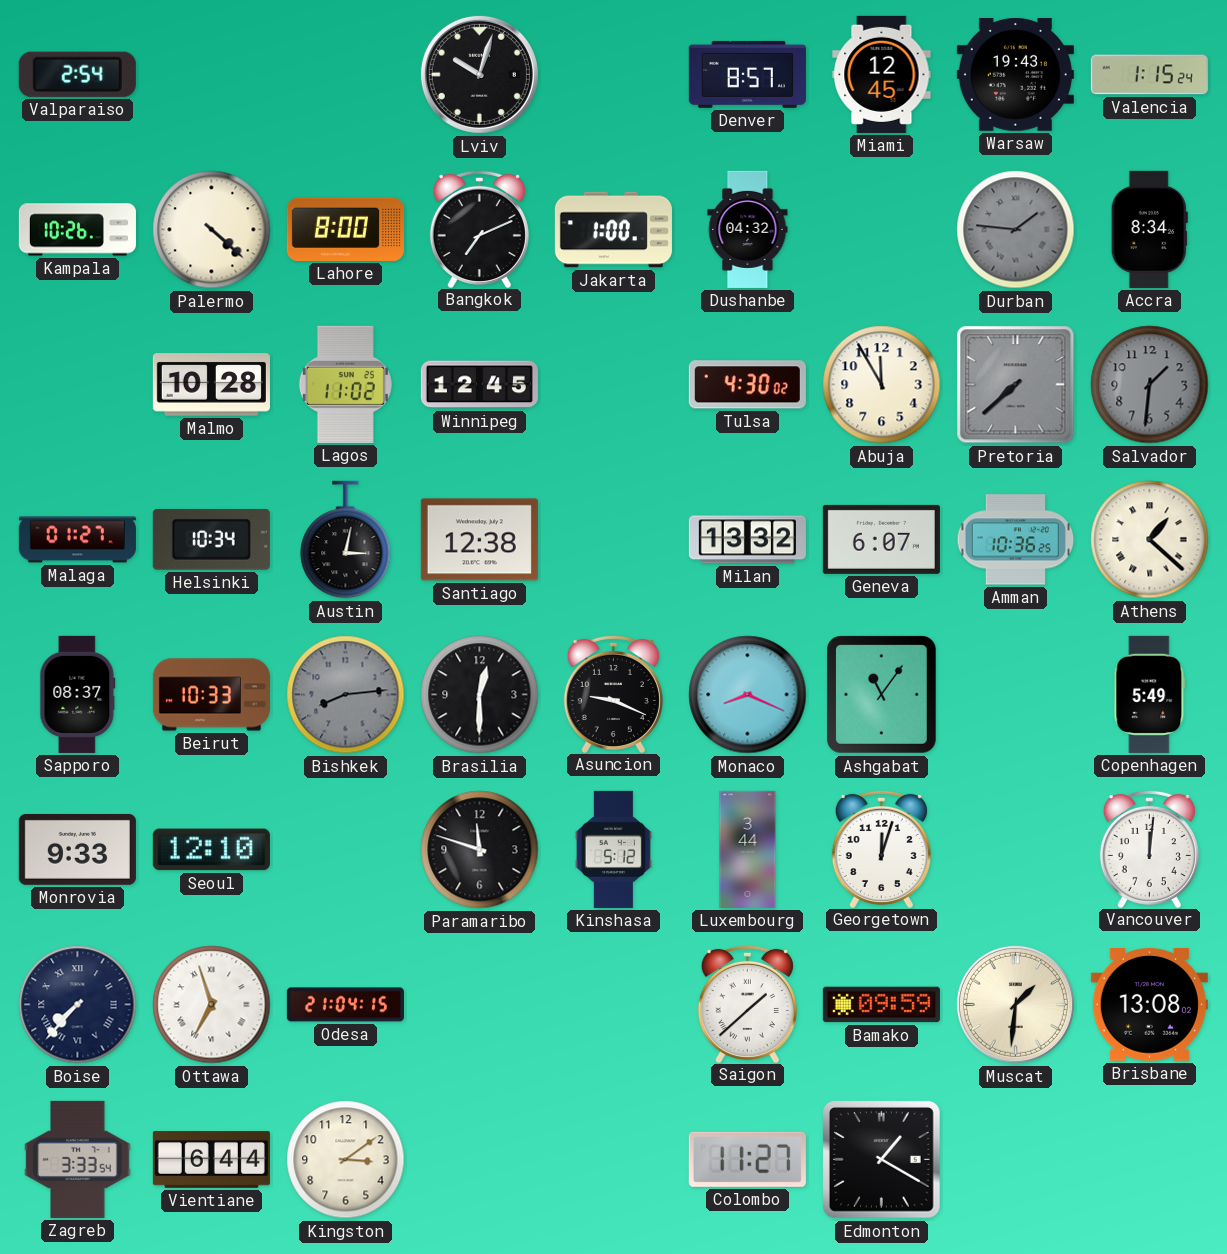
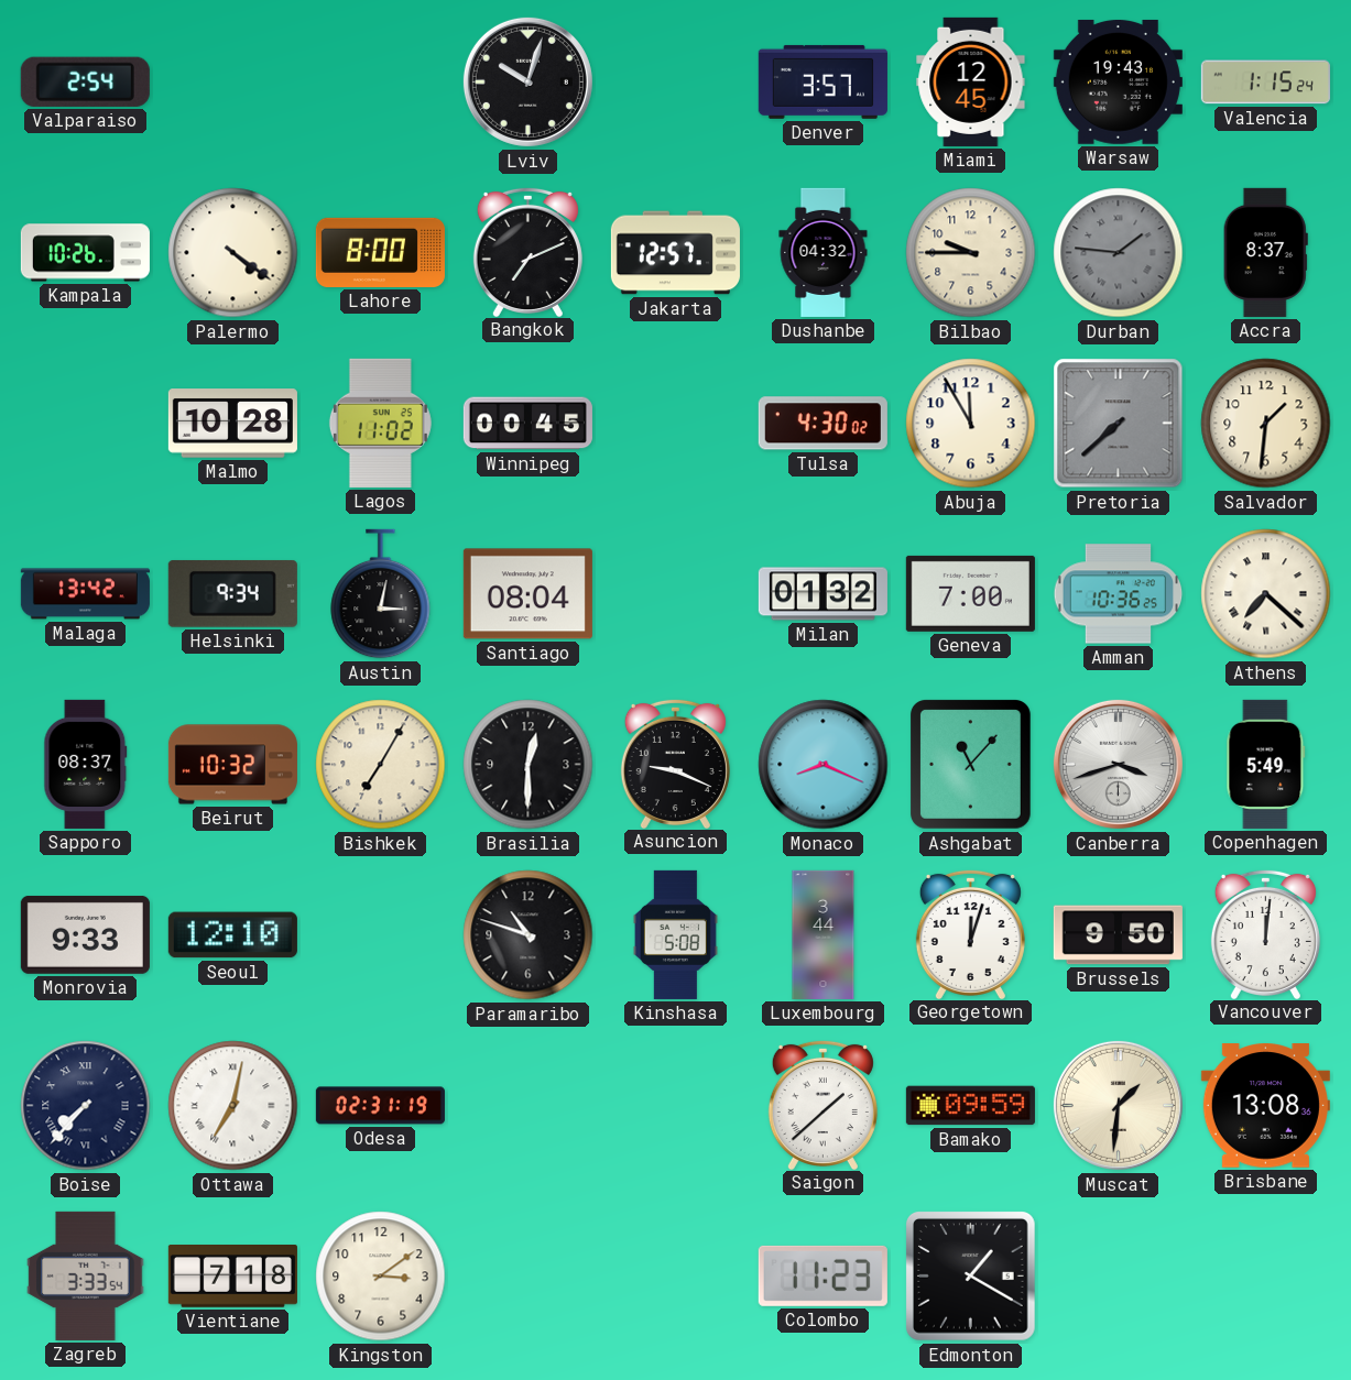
Denver: 8:57 -> 3:57 (822, 81)
Palermo: 4:22 -> 4:21 (233, 253)
Jakarta: 1:00 -> 12:57 (675, 253)
Bilbao: none -> 9:45 (971, 253)
Accra: 8:34 -> 8:37 (1265, 252)
Winnipeg: 12:45 -> 00:45 (527, 424)
Salvador dial: grey -> cream (1266, 424)
Malaga: 01:27 -> 13:42 (85, 594)
Helsinki: 10:34 -> 9:34 (232, 593)
Santiago: 12:38 -> 08:04 (527, 594)
Milan: 13:32 -> 01:32 (822, 594)
Geneva: 6:07 -> 7:00 (970, 593)
Athens: 1:22 -> 7:22 (1266, 594)
Beirut: 10:33 -> 10:32 (232, 765)
Bishkek: 8:14 -> 7:05 (381, 765)
Bishkek dial: grey -> cream (381, 765)
Ashgabat: 11:06 -> 11:07 (970, 764)
Canberra: none -> 3:42 (1118, 764)
Paramaribo: 11:48 -> 10:48 (529, 935)
Kinshasa: 5:12 -> 5:08 (675, 934)
Brussels: none -> 9:50 (1118, 935)
Ottawa: 6:57 -> 7:02 (233, 1106)
Odesa: 21:04 -> 02:31 (380, 1106)
Brisbane: 13:08:02 -> 13:08:36 (1265, 1106)
Vientiane: 6:44 -> 7:18 (232, 1277)
Colombo: 11:27 -> 11:23 (822, 1275)
